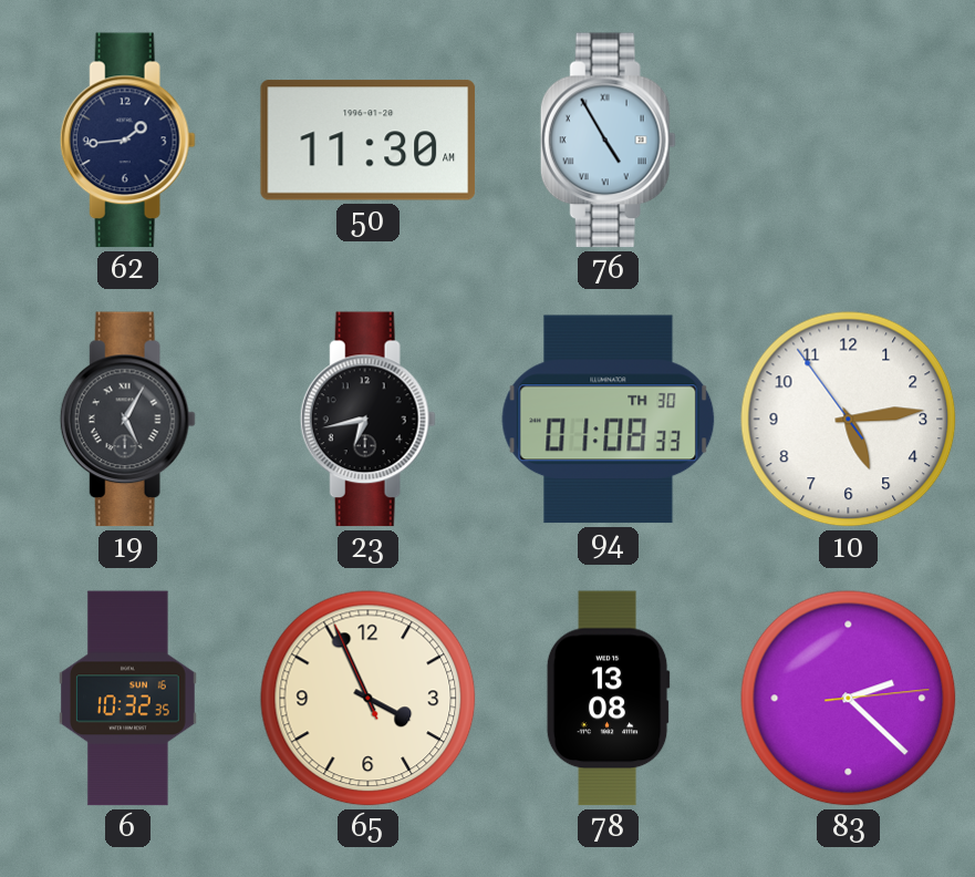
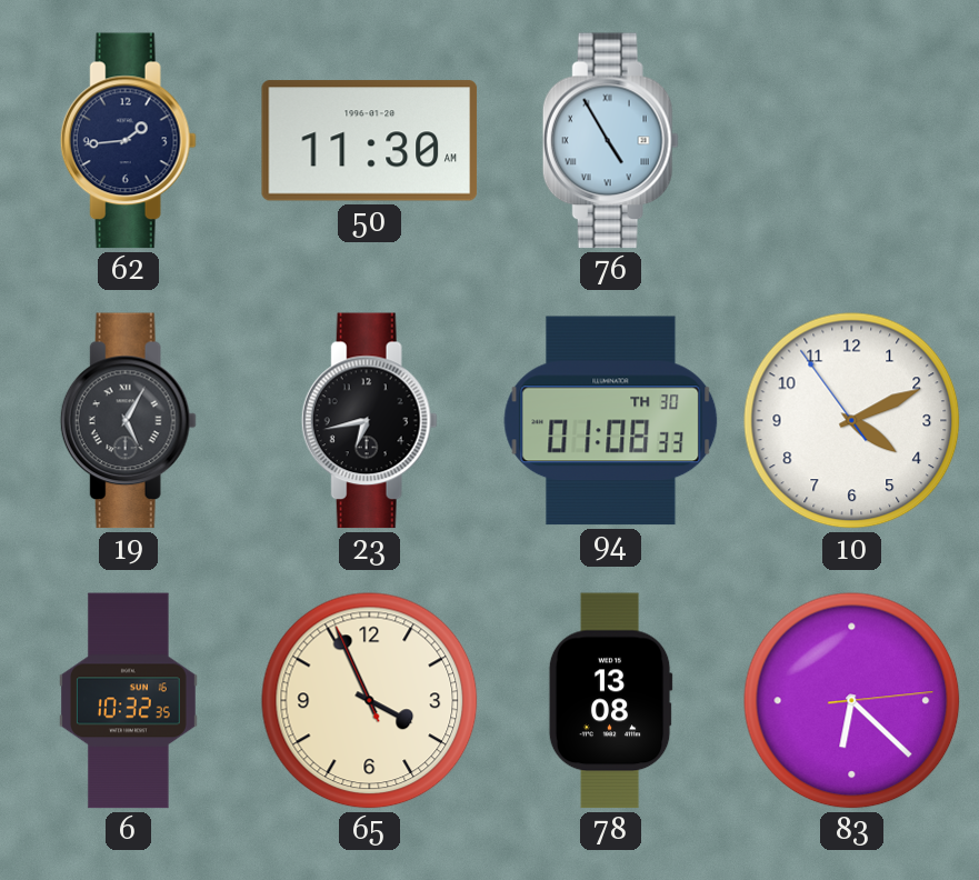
10: 5:13 -> 4:10 (852, 421)
83: 2:22 -> 6:22 (852, 701)
